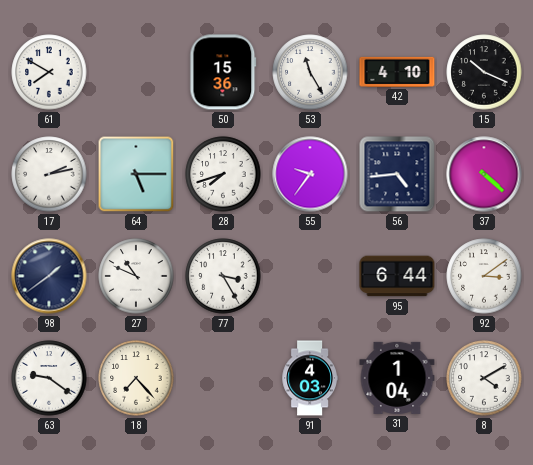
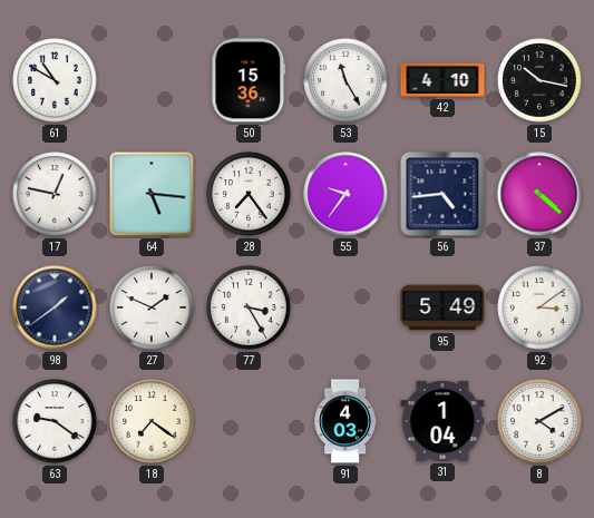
61: 7:50 -> 10:50 (55, 80)
15: 10:19 -> 10:17 (539, 80)
17: 2:13 -> 12:47 (55, 194)
64: 5:15 -> 5:16 (152, 194)
28: 7:42 -> 7:24 (249, 194)
27: 10:49 -> 1:49 (152, 307)
95: 6:44 -> 5:49 (442, 307)
18: 7:23 -> 7:21 (152, 421)
